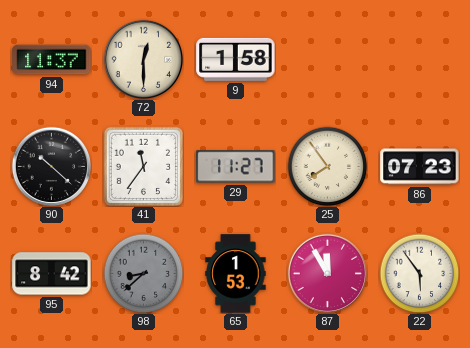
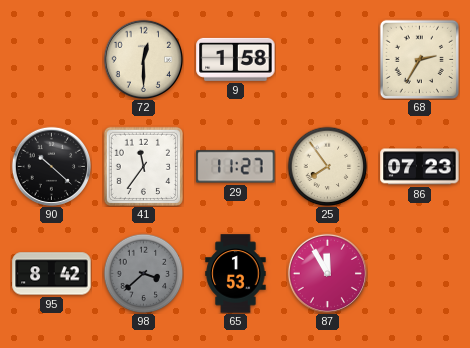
94: 11:37 -> none (52, 60)
68: none -> 2:35 (419, 59)
98: 8:38 -> 3:38 (143, 273)
22: 5:54 -> none (419, 273)
